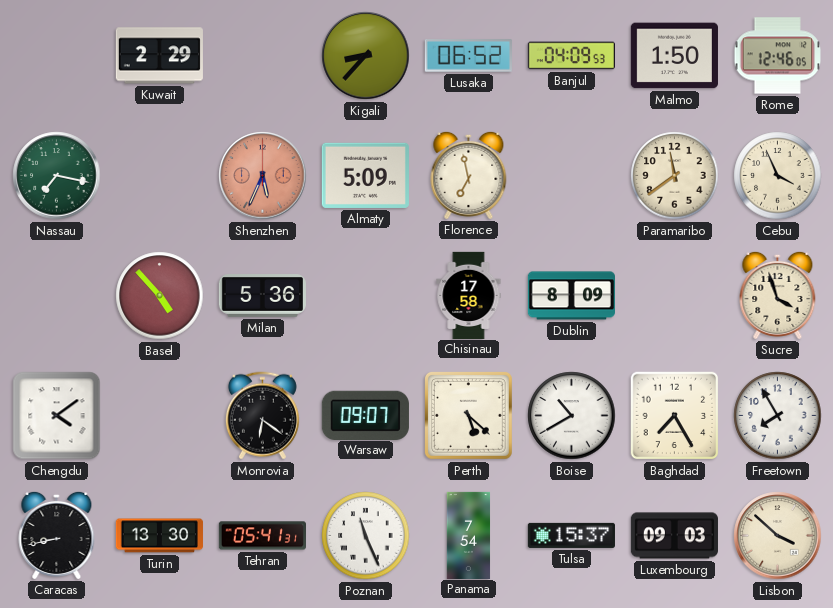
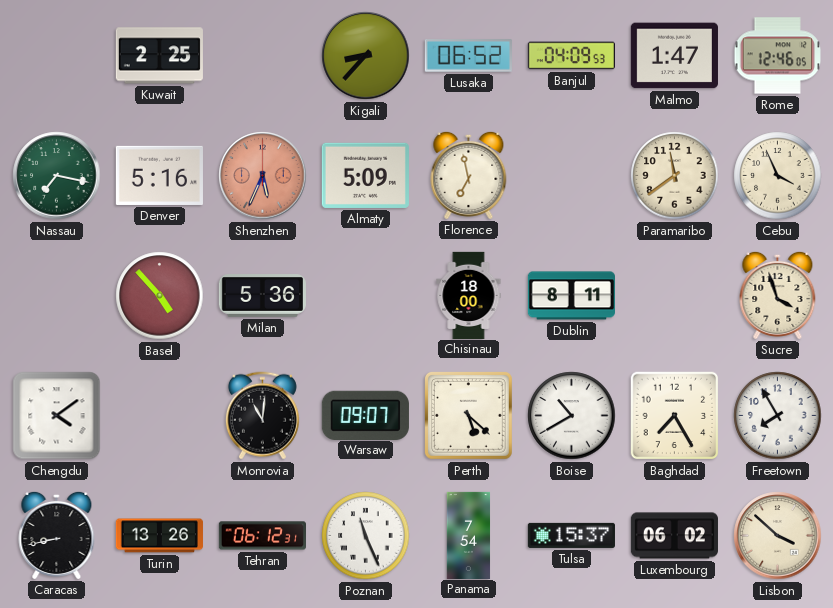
Kuwait: 2:29 -> 2:25 (159, 56)
Malmo: 1:50 -> 1:47 (674, 56)
Denver: none -> 5:16 (159, 175)
Chisinau: 17:58 -> 18:00 (469, 295)
Dublin: 8:09 -> 8:11 (571, 296)
Monrovia: 6:21 -> 11:01 (262, 416)
Turin: 13:30 -> 13:26 (159, 536)
Tehran: 05:41 -> 06:12 (262, 536)
Luxembourg: 09:03 -> 06:02 (674, 536)
